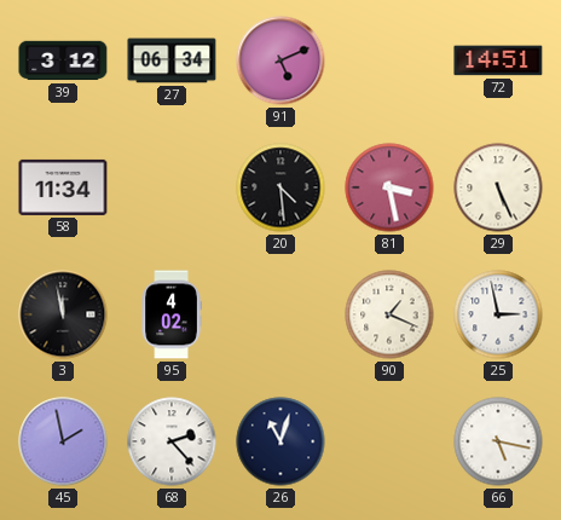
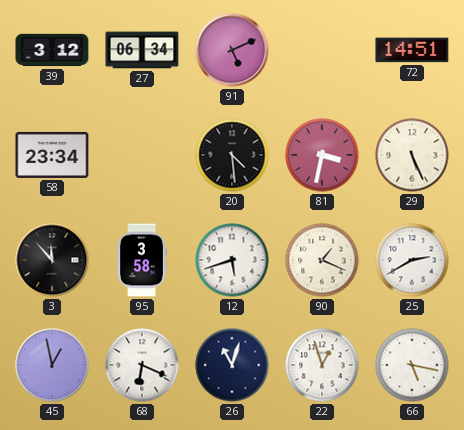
58: 11:34 -> 23:34 (52, 155)
81: 3:28 -> 3:32 (322, 155)
3: 11:58 -> 11:53 (52, 260)
95: 4:02 -> 3:58 (142, 260)
12: none -> 5:42 (232, 260)
25: 2:58 -> 2:40 (412, 260)
45: 1:58 -> 12:58 (52, 365)
68: 2:23 -> 6:19 (142, 365)
22: none -> 12:57 (322, 365)
